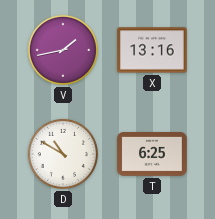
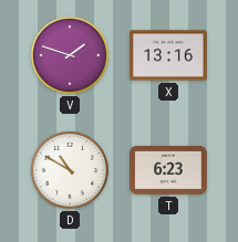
V: 1:43 -> 1:48 (70, 55)
T: 6:25 -> 6:23 (168, 170)
